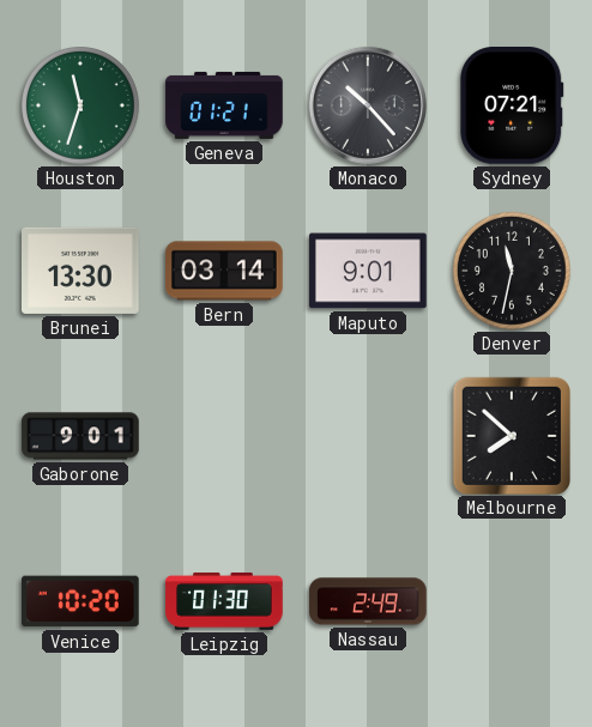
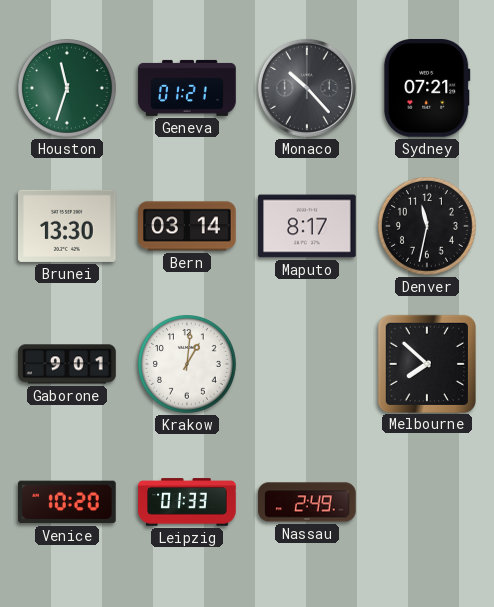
Maputo: 9:01 -> 8:17 (307, 226)
Krakow: none -> 1:01 (188, 365)
Leipzig: 01:30 -> 01:33 (187, 502)
